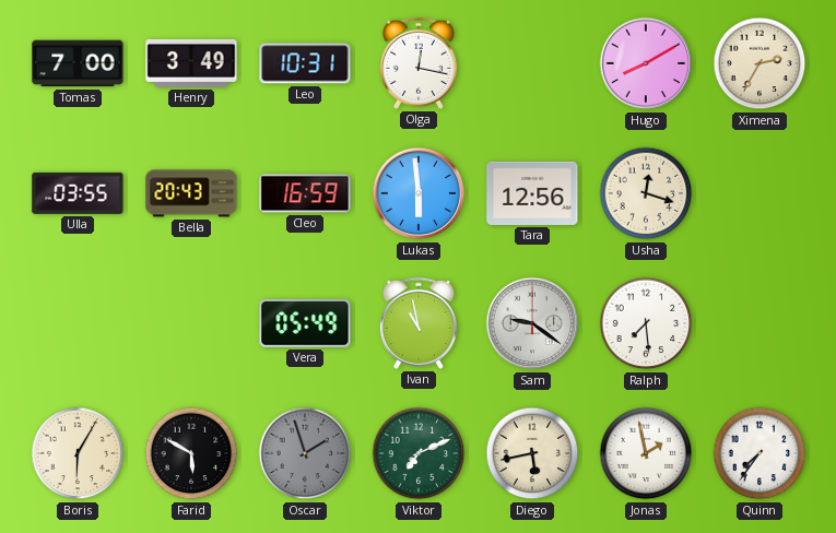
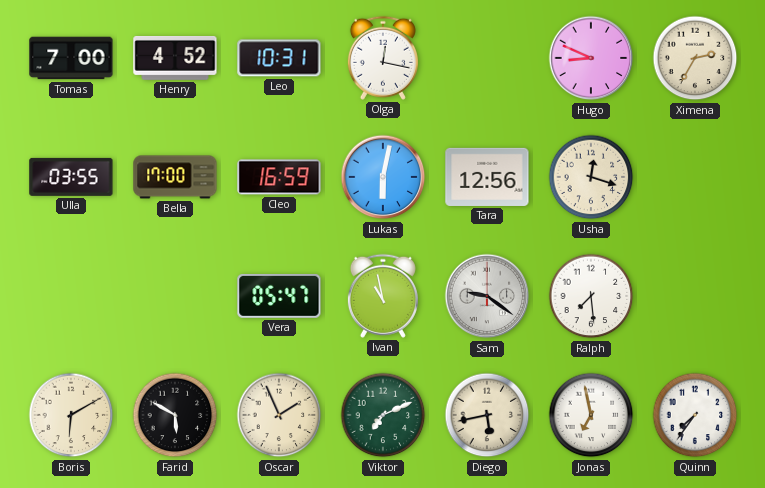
Henry: 3:49 -> 4:52 (175, 58)
Hugo: 8:10 -> 8:49 (591, 58)
Bella: 20:43 -> 17:00 (175, 177)
Lukas: 5:59 -> 6:02 (383, 177)
Vera: 05:49 -> 05:47 (279, 296)
Boris: 6:05 -> 6:10 (71, 415)
Oscar: 1:57 -> 1:56 (279, 415)
Oscar dial: grey -> cream (279, 415)
Jonas: 1:58 -> 6:58 (591, 415)
